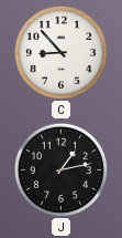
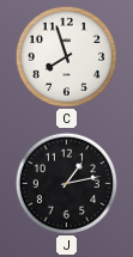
C: 8:53 -> 7:57 (66, 56)
